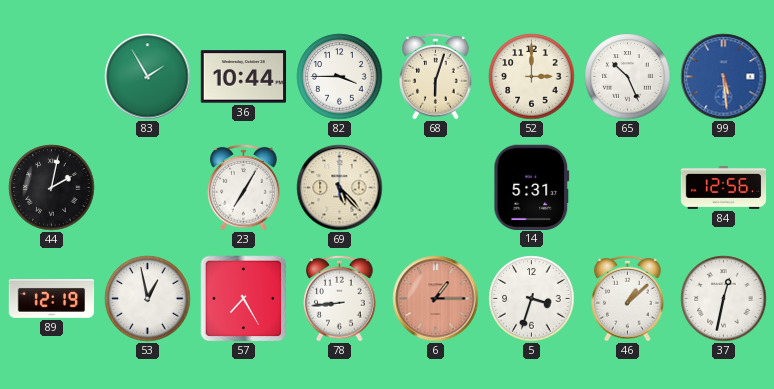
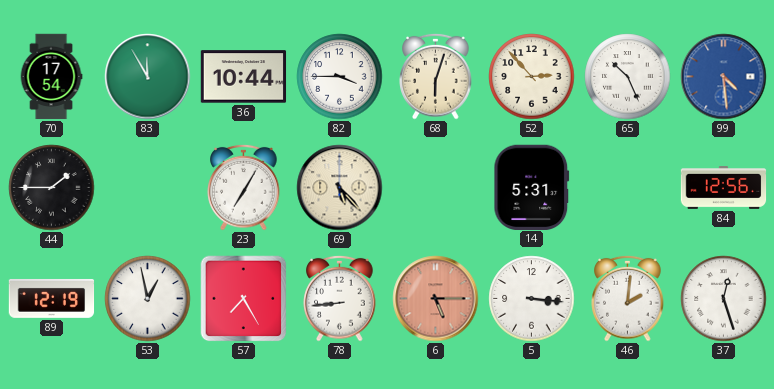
70: none -> 17:54 (51, 77)
83: 1:55 -> 11:55 (148, 77)
52: 3:00 -> 2:53 (532, 77)
99: 5:29 -> 4:29 (724, 77)
44: 2:02 -> 1:45 (52, 188)
6: 1:15 -> 5:15 (436, 299)
5: 3:33 -> 3:16 (532, 299)
46: 1:08 -> 2:01 (628, 298)
37: 12:32 -> 12:27 (724, 299)
